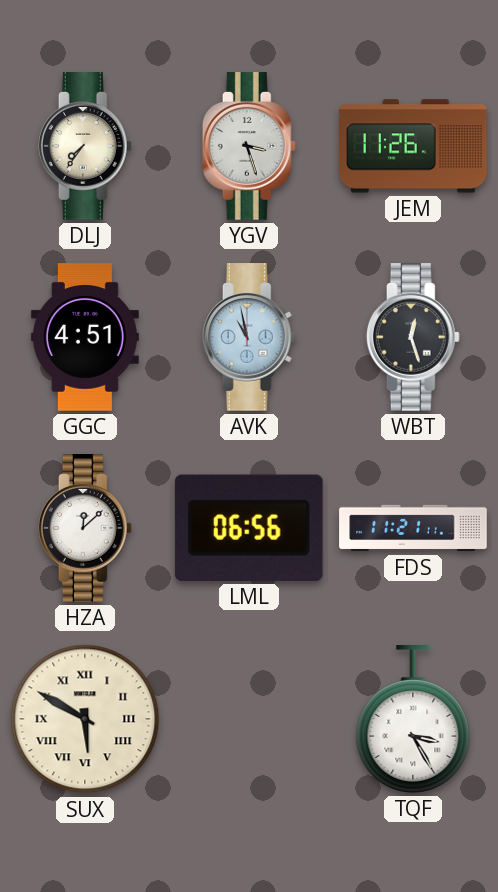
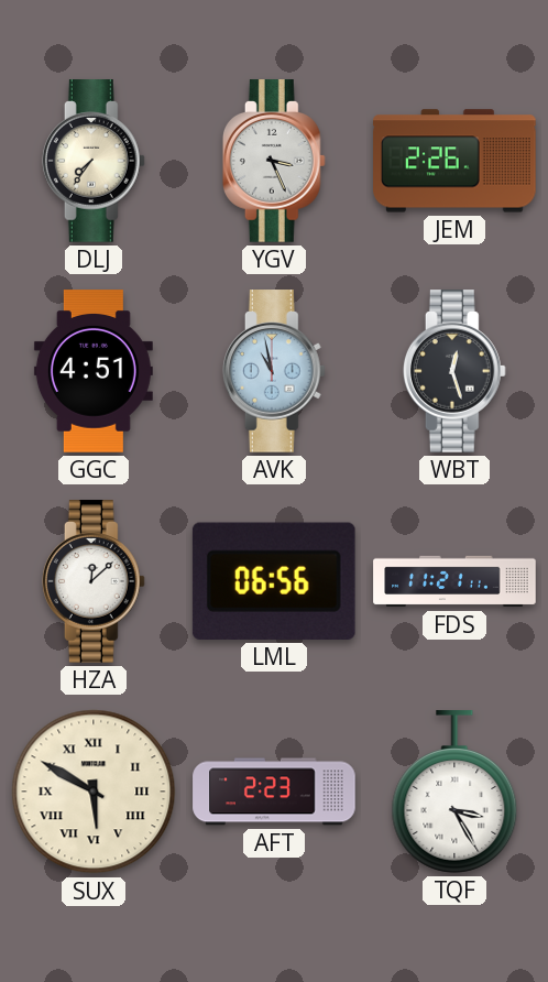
YGV: 3:27 -> 3:26 (274, 161)
JEM: 11:26 -> 2:26 (454, 161)
AFT: none -> 2:23 (274, 792)
